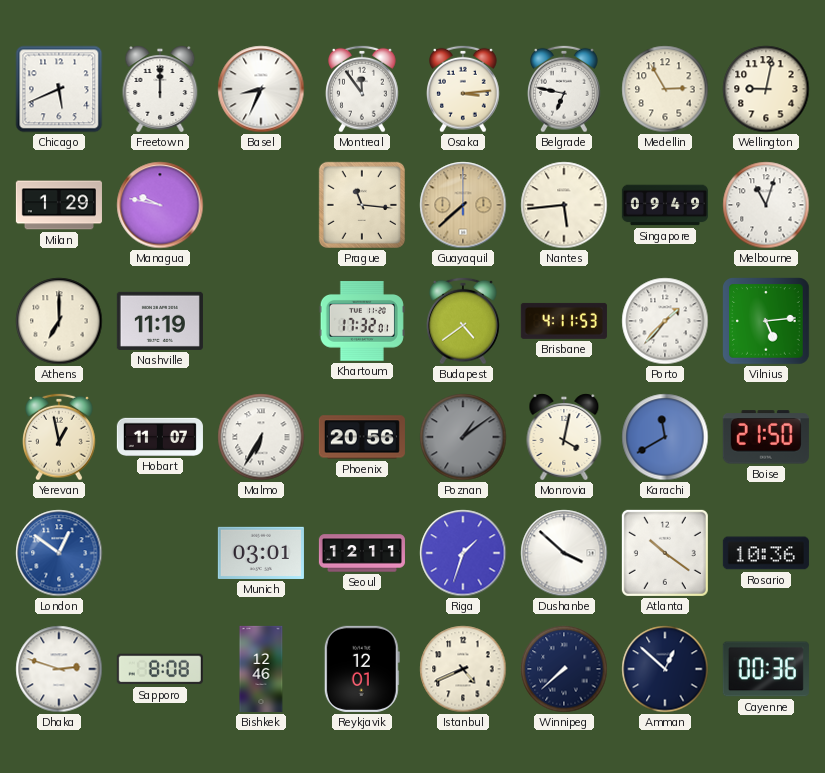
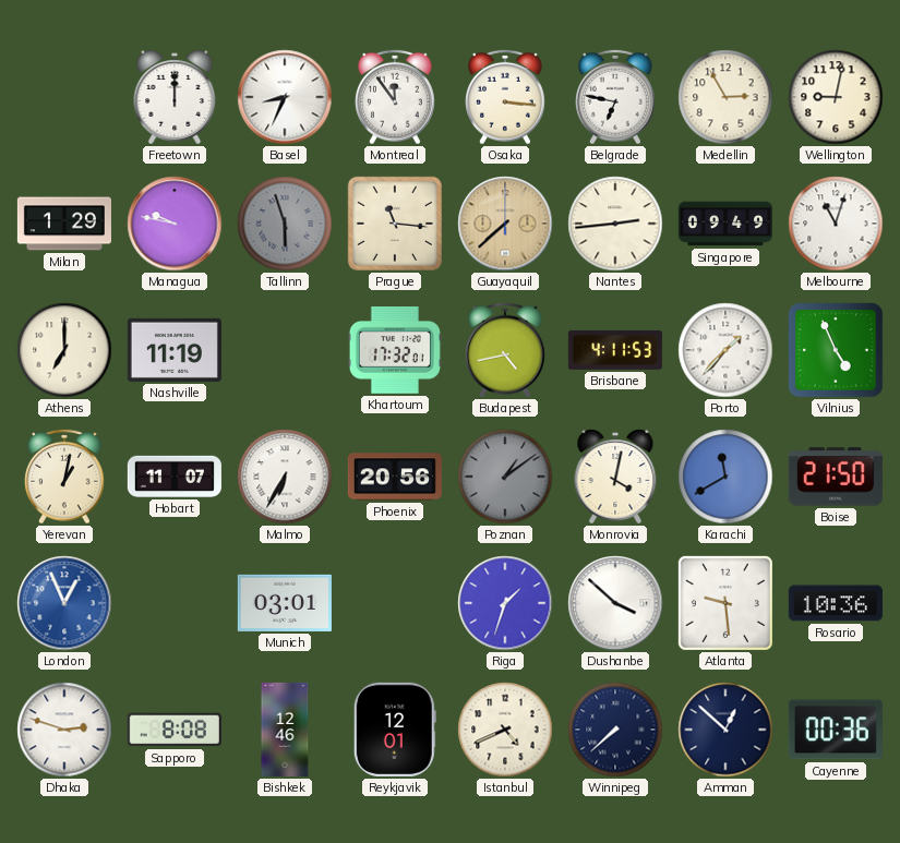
Chicago: 5:41 -> none (59, 89)
Osaka: 3:14 -> 3:16 (506, 97)
Tallinn: none -> 5:57 (285, 224)
Nantes: 5:44 -> 2:44 (615, 224)
Budapest: 4:39 -> 4:43 (506, 350)
Vilnius: 5:14 -> 4:56 (836, 350)
Yerevan: 12:58 -> 1:02 (65, 477)
London: 12:51 -> 12:56 (64, 603)
Seoul: 12:11 -> none (362, 553)
Atlanta: 10:21 -> 9:29 (725, 603)
